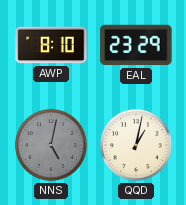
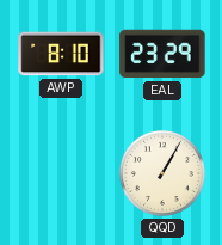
NNS: 5:02 -> none (51, 145)
QQD: 1:02 -> 1:05 (162, 173)
